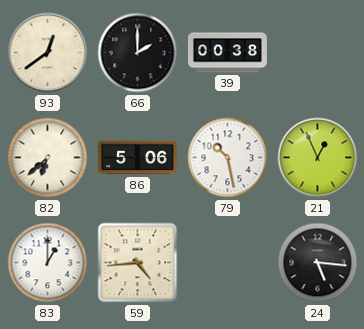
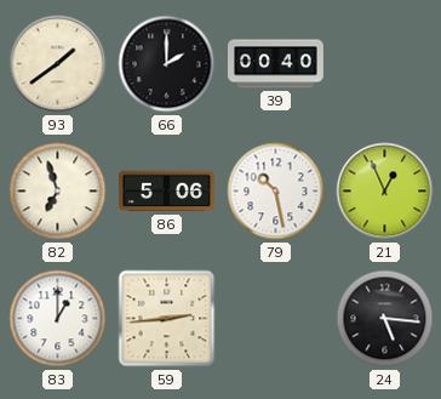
93: 12:39 -> 1:39 (58, 64)
39: 00:38 -> 00:40 (275, 64)
82: 6:38 -> 6:57 (58, 192)
59: 4:44 -> 2:44 (167, 319)
